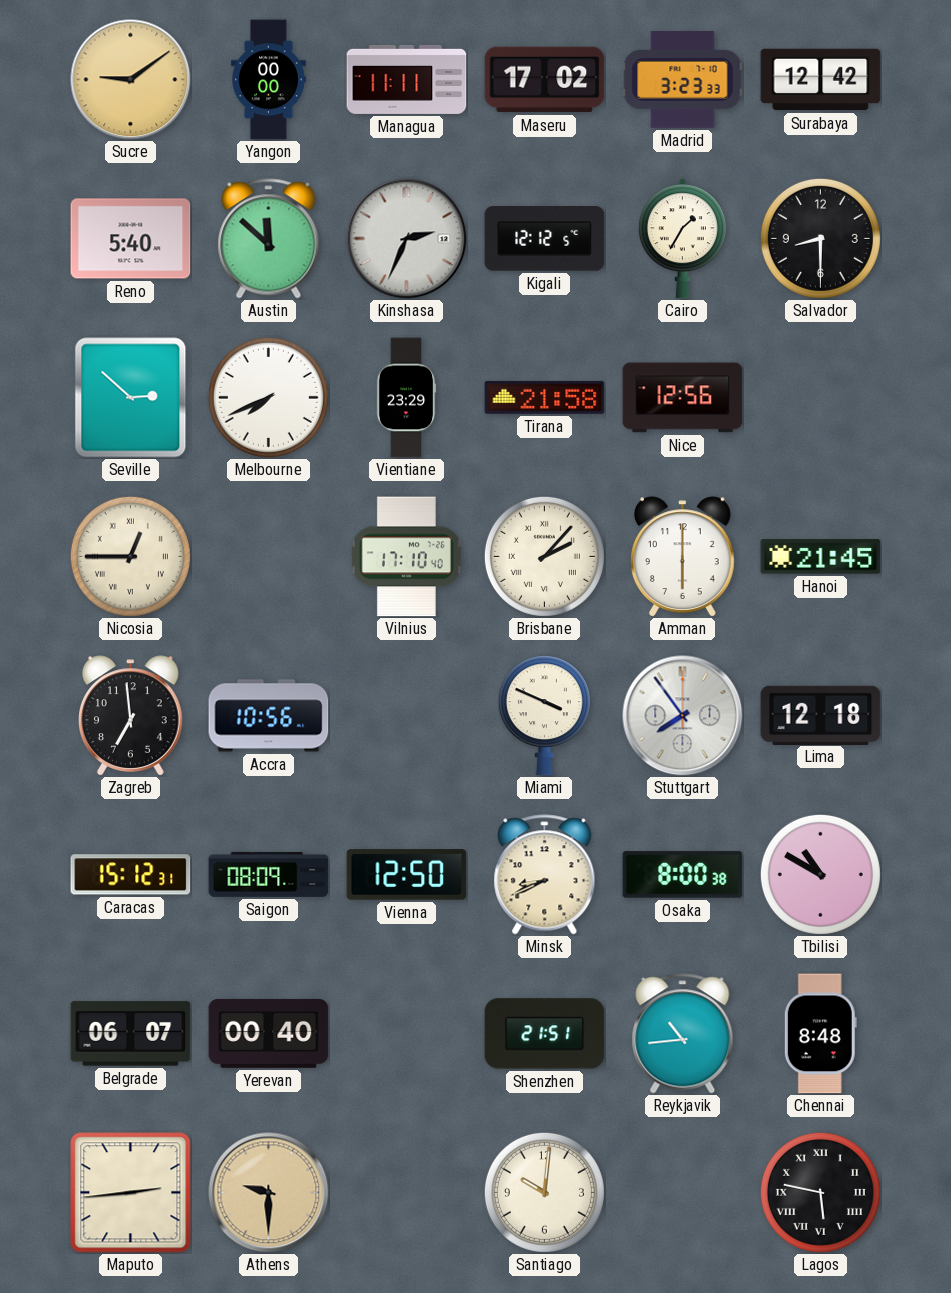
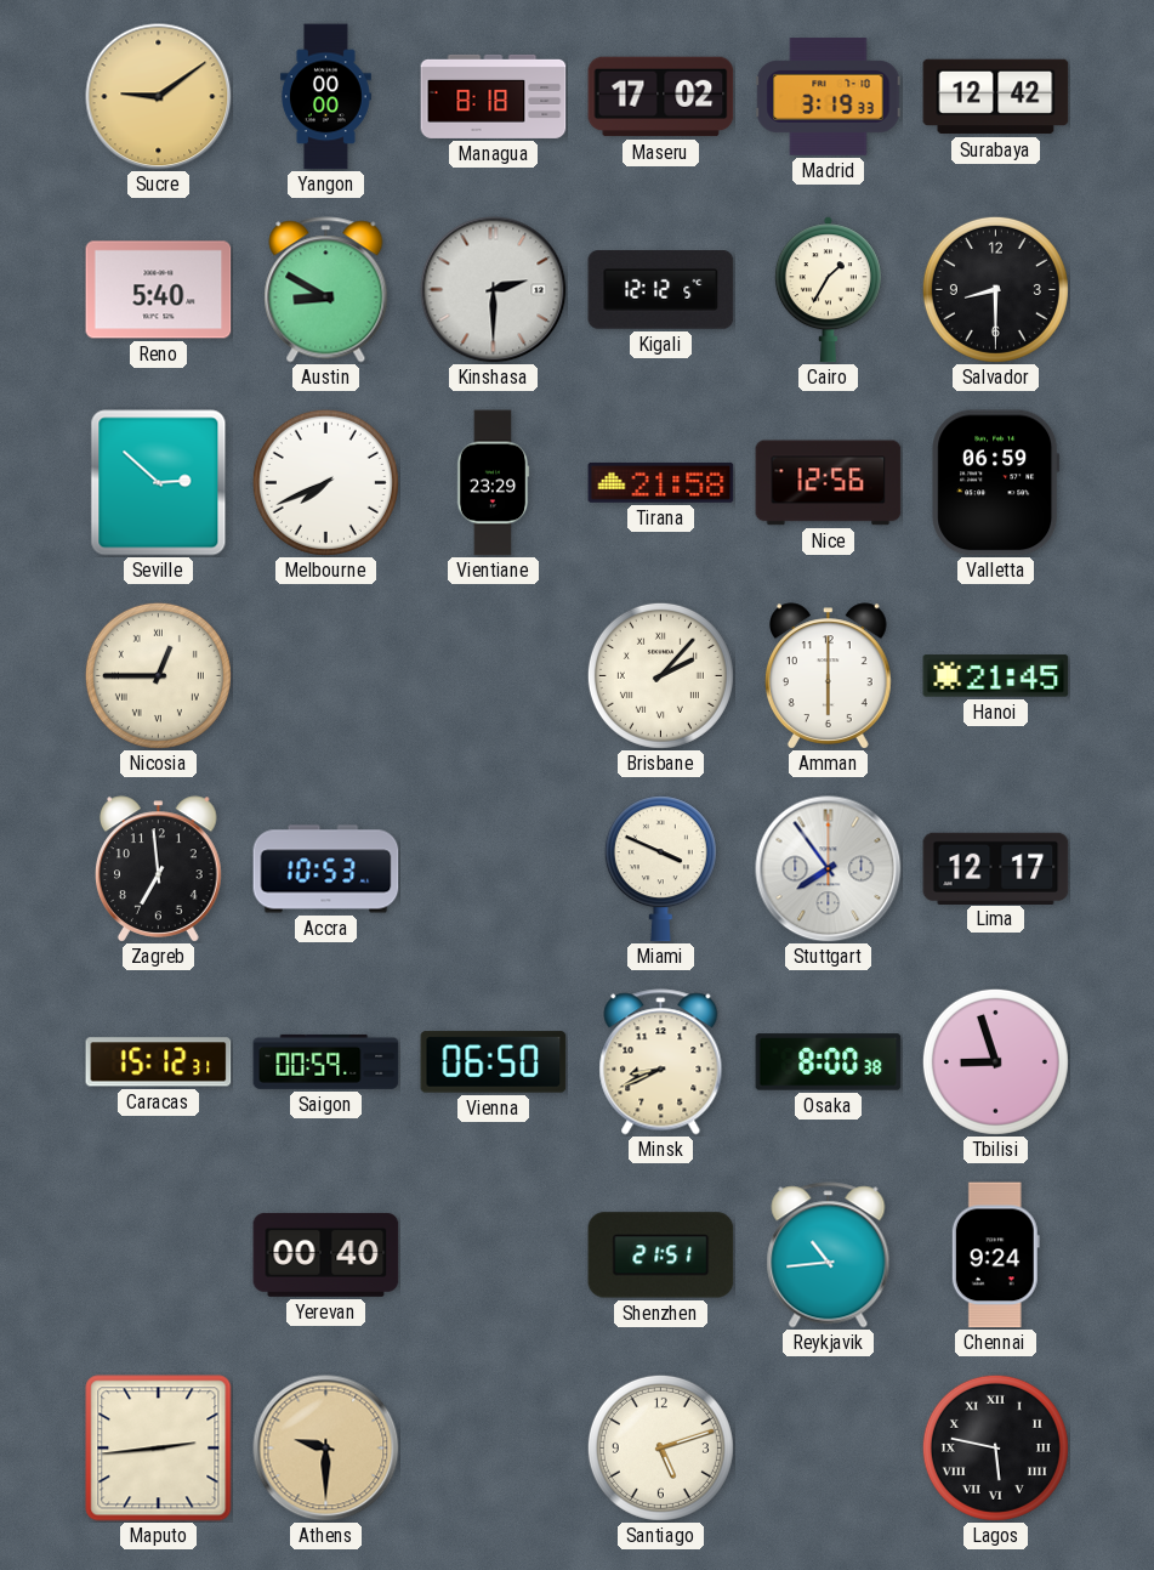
Managua: 11:11 -> 8:18 (494, 96)
Madrid: 3:23 -> 3:19 (829, 97)
Austin: 11:52 -> 8:50 (326, 290)
Kinshasa: 2:34 -> 2:30 (494, 290)
Valletta: none -> 06:59 (996, 483)
Vilnius: 17:10 -> none (406, 557)
Accra: 10:56 -> 10:53 (326, 869)
Lima: 12:18 -> 12:17 (996, 868)
Saigon: 08:09 -> 00:59 (326, 1061)
Vienna: 12:50 -> 06:50 (494, 1062)
Tbilisi: 10:50 -> 8:57 (995, 1061)
Belgrade: 06:07 -> none (131, 1034)
Chennai: 8:48 -> 9:24 (995, 1256)
Santiago: 10:01 -> 5:12 (660, 1447)
